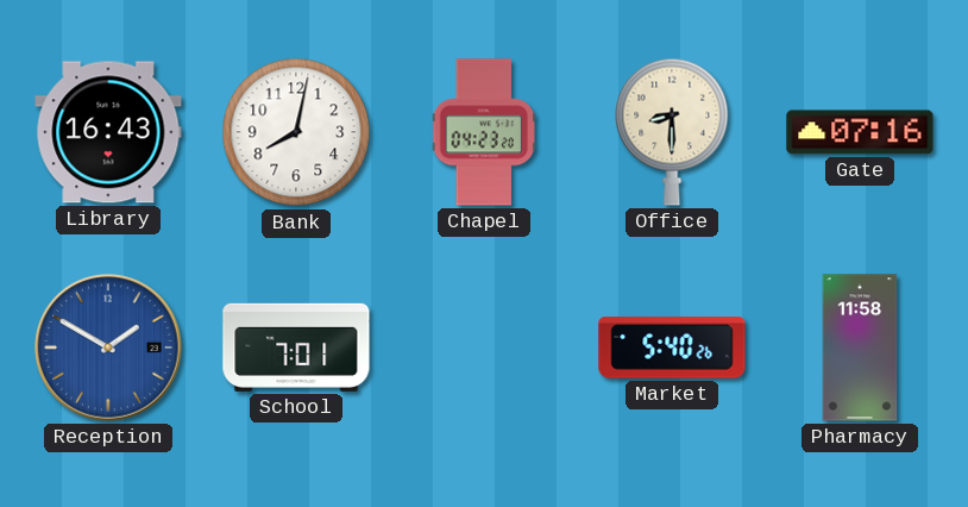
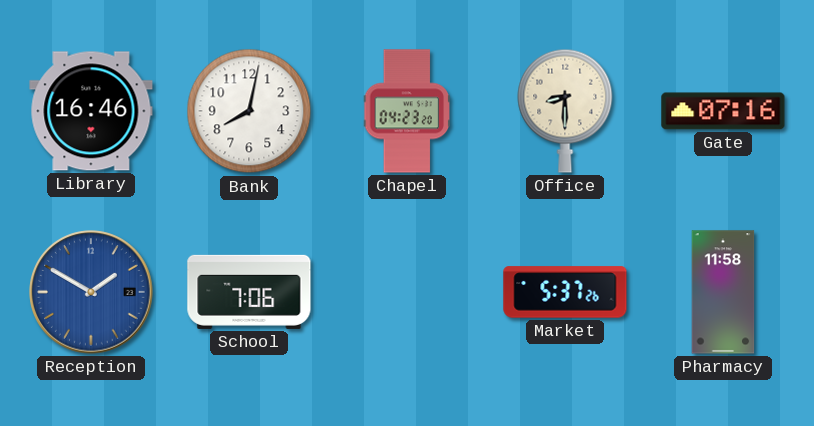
Library: 16:43 -> 16:46 (91, 111)
School: 7:01 -> 7:06 (249, 292)
Market: 5:40 -> 5:37 (565, 292)
